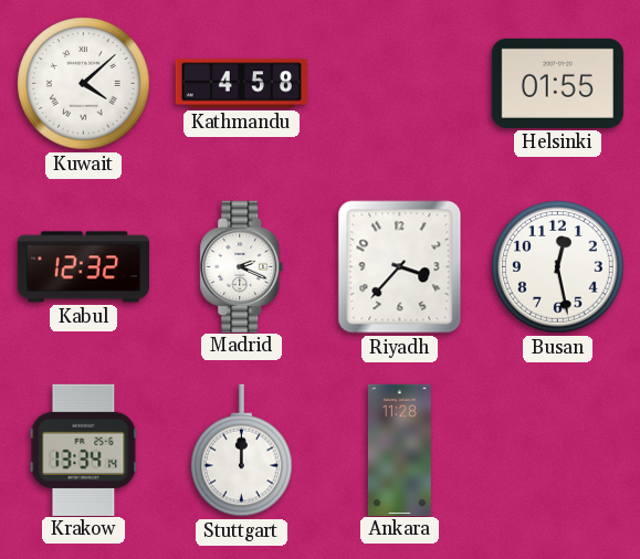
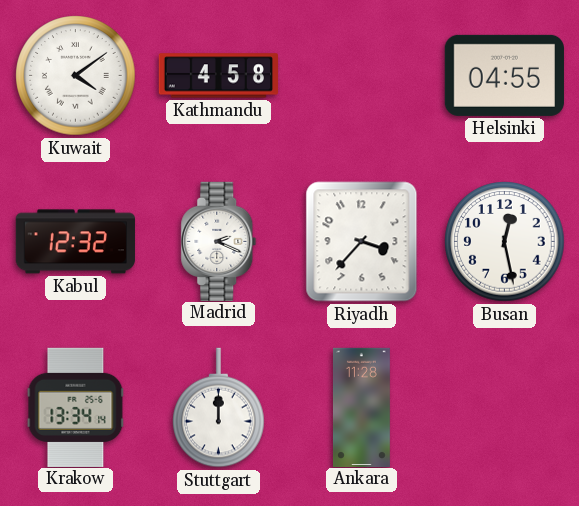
Kuwait: 4:08 -> 4:09 (76, 76)
Helsinki: 01:55 -> 04:55 (504, 75)
